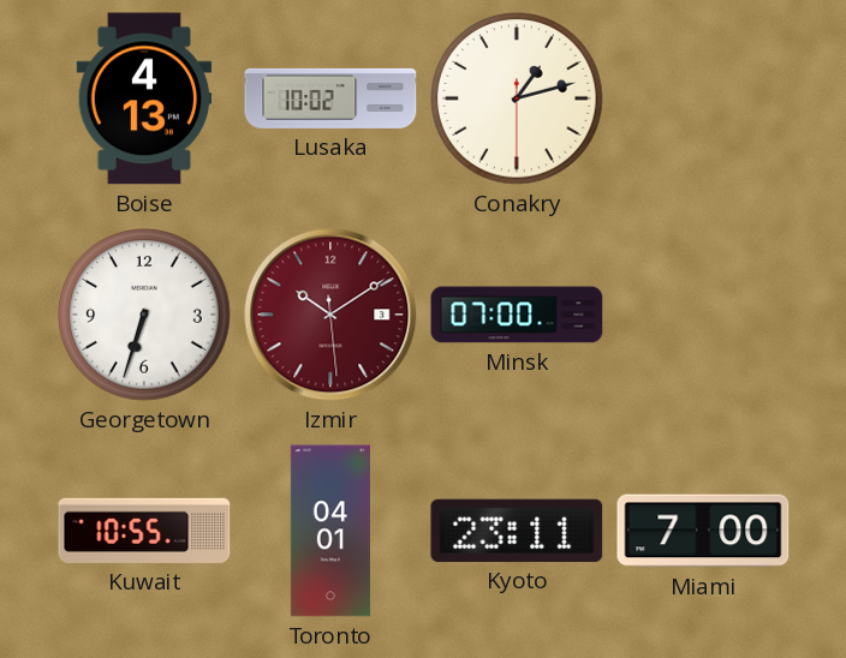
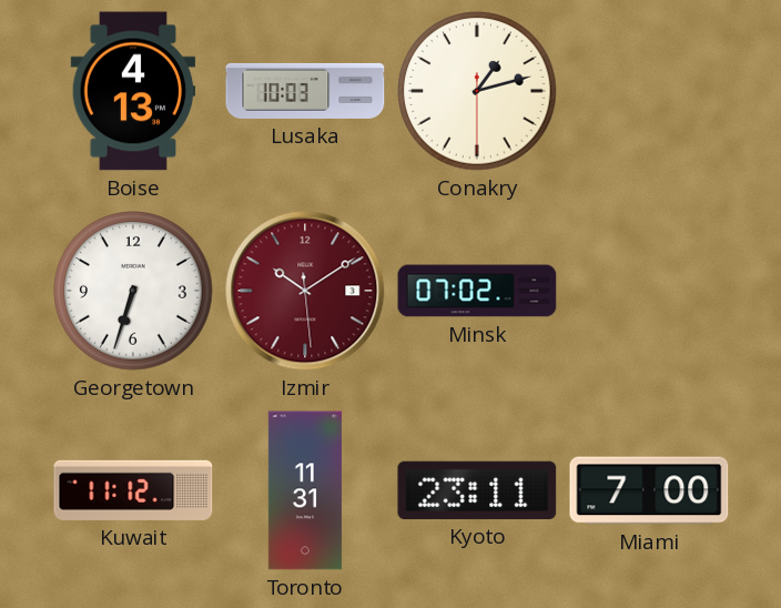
Lusaka: 10:02 -> 10:03 (305, 91)
Minsk: 07:00 -> 07:02 (477, 291)
Kuwait: 10:55 -> 11:12 (133, 490)
Toronto: 04:01 -> 11:31 (305, 490)
